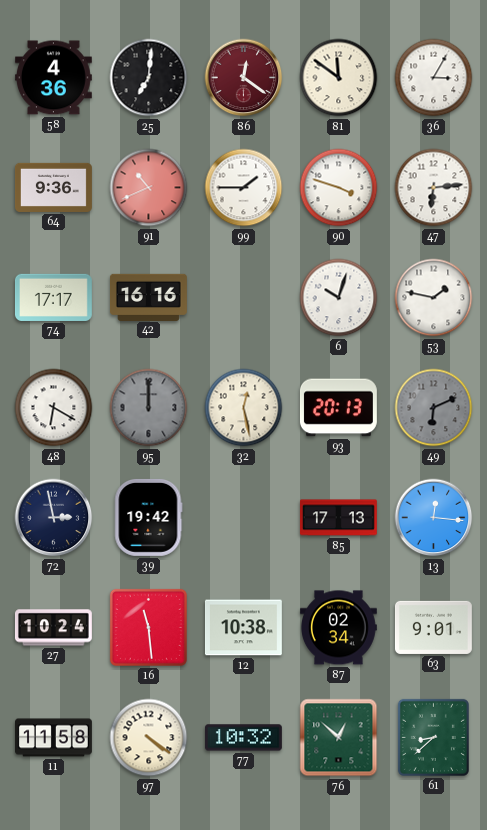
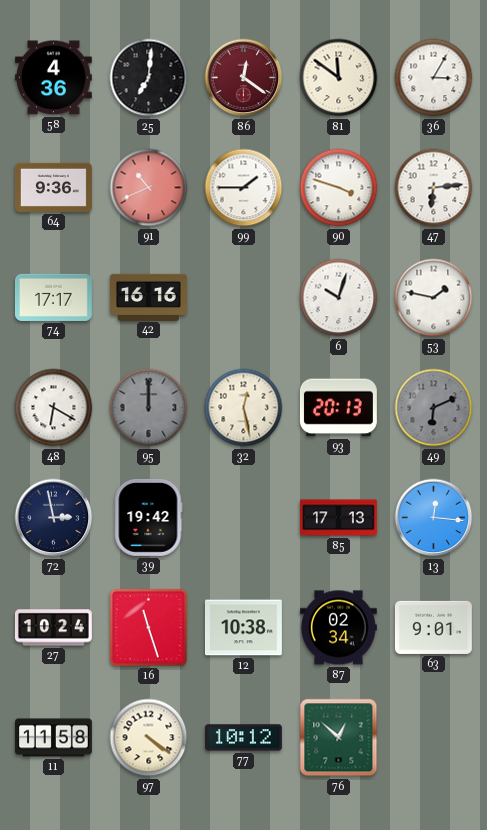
16: 11:29 -> 11:27 (148, 627)
77: 10:32 -> 10:12 (243, 738)
61: 8:38 -> none (433, 737)
